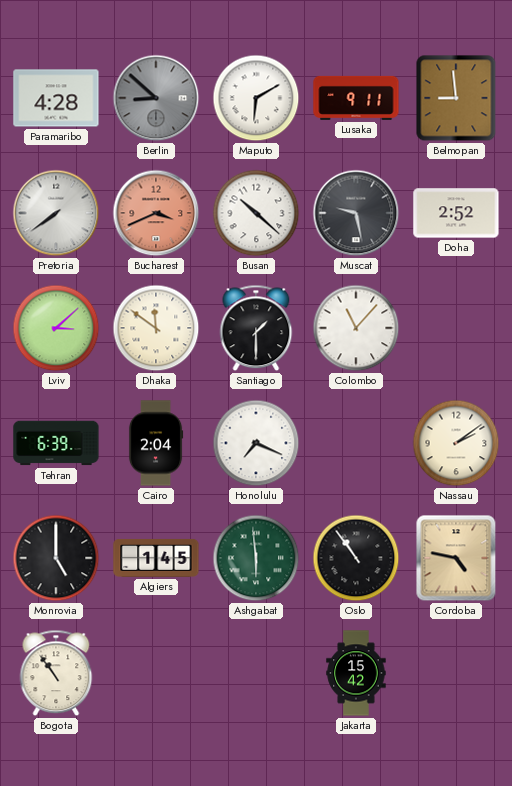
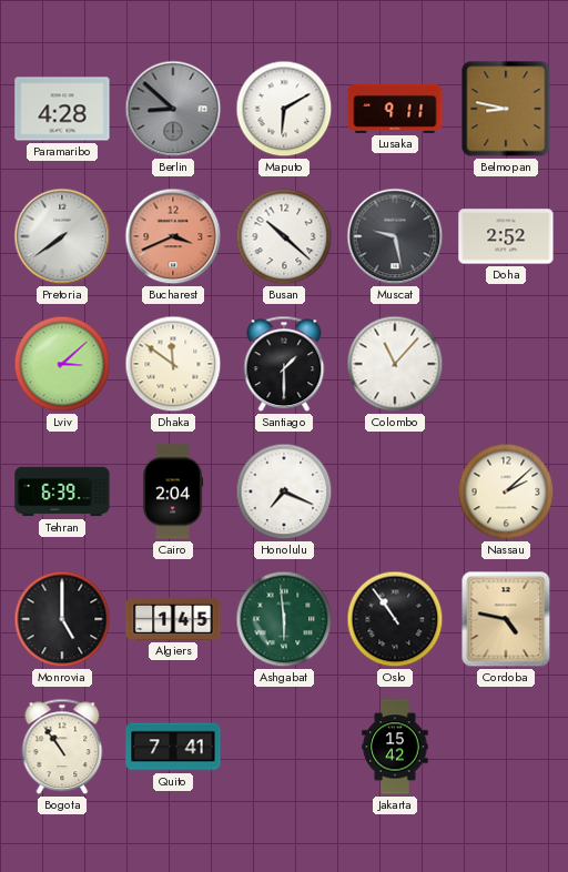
Belmopan: 8:59 -> 8:47 (506, 109)
Nassau: 2:09 -> 2:08 (506, 491)
Quito: none -> 7:41 (173, 747)
